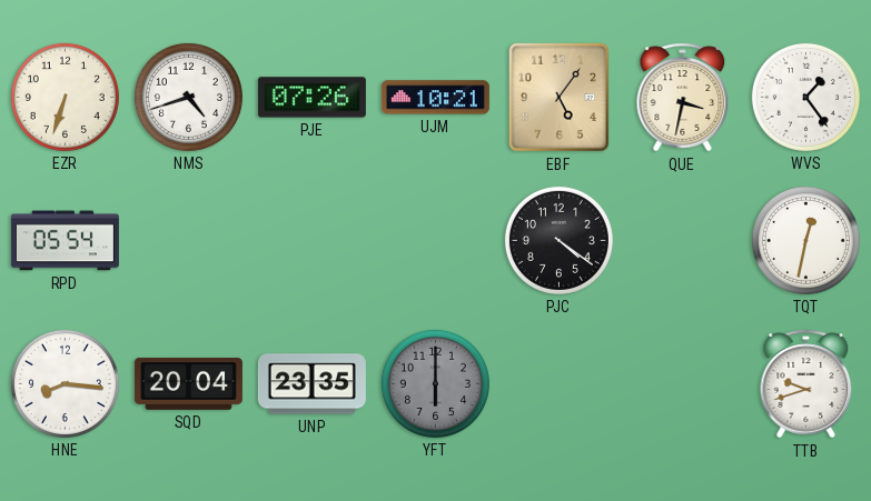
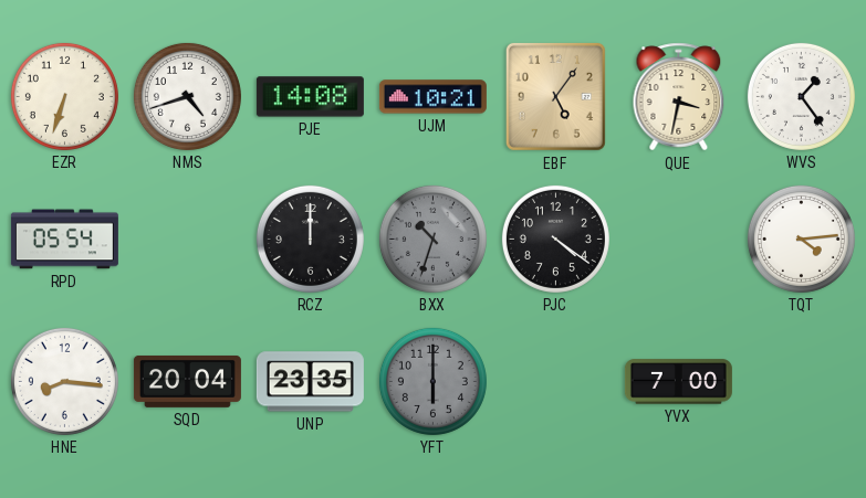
PJE: 07:26 -> 14:08 (310, 97)
RCZ: none -> 12:00 (310, 239)
BXX: none -> 10:33 (432, 239)
TQT: 12:32 -> 4:14 (801, 239)
YVX: none -> 7:00 (678, 382)
TTB: 9:42 -> none (806, 384)
